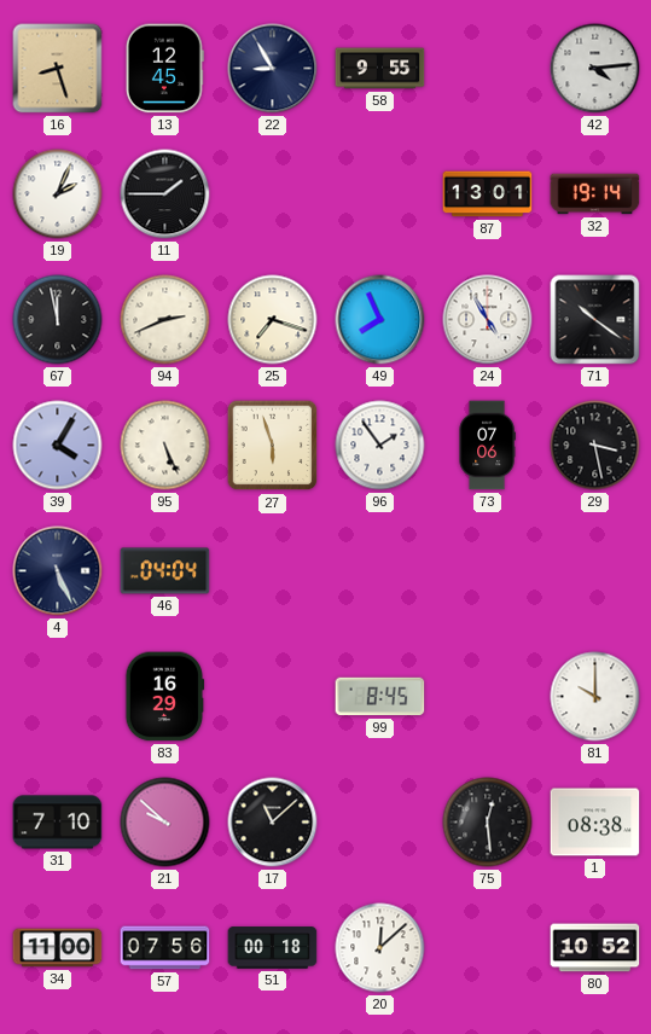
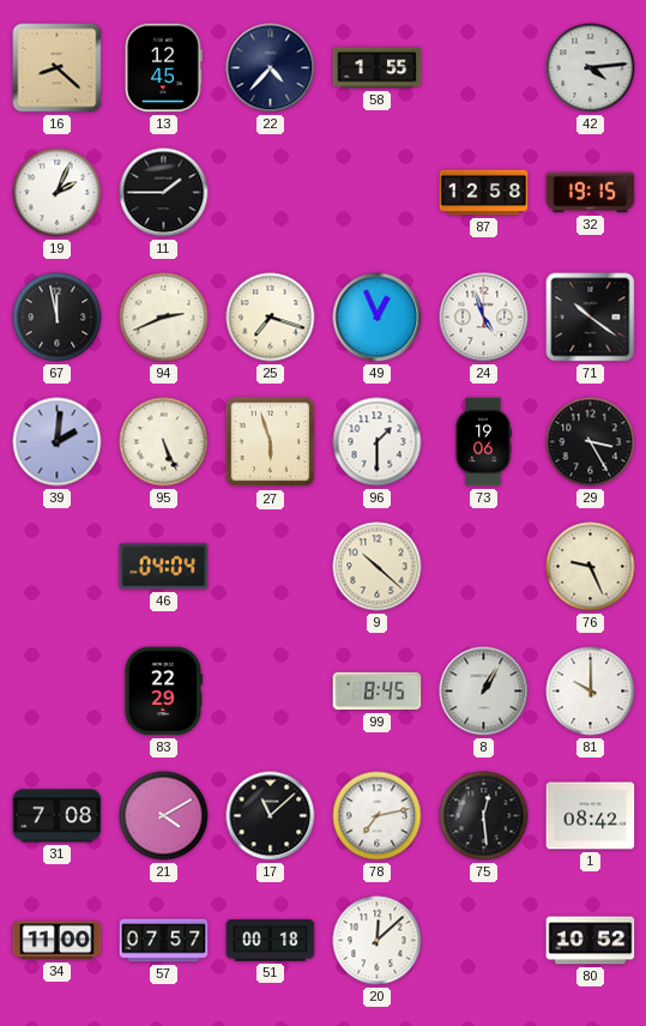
16: 8:27 -> 8:22 (58, 68)
22: 8:55 -> 4:37 (271, 68)
58: 9:55 -> 1:55 (378, 68)
87: 13:01 -> 12:58 (484, 193)
32: 19:14 -> 19:15 (591, 193)
49: 7:56 -> 12:56 (378, 318)
24: 4:55 -> 4:57 (484, 318)
39: 4:05 -> 2:01 (58, 442)
96: 1:54 -> 1:30 (378, 442)
73: 07:06 -> 19:06 (483, 442)
29: 3:28 -> 3:25 (591, 442)
4: 5:26 -> none (58, 571)
9: none -> 10:22 (378, 567)
76: none -> 9:26 (591, 567)
83: 16:29 -> 22:29 (164, 692)
8: none -> 1:05 (484, 692)
31: 7:10 -> 7:08 (58, 816)
21: 9:52 -> 4:10 (164, 816)
78: none -> 7:13 (378, 816)
1: 08:38 -> 08:42 (591, 816)
57: 07:56 -> 07:57 (164, 941)
